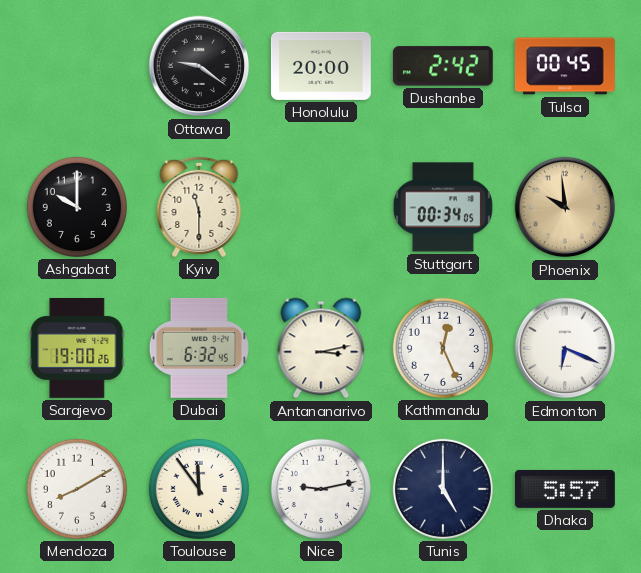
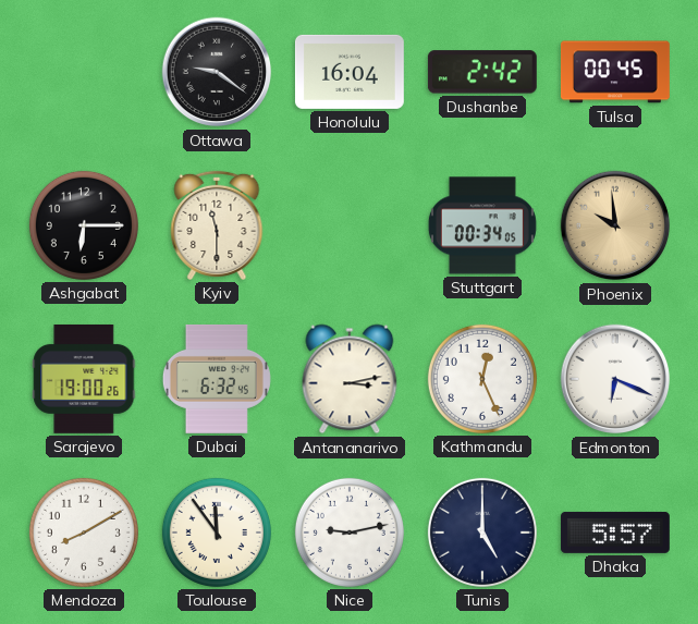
Honolulu: 20:00 -> 16:04 (350, 72)
Ashgabat: 10:00 -> 6:15 (84, 225)
